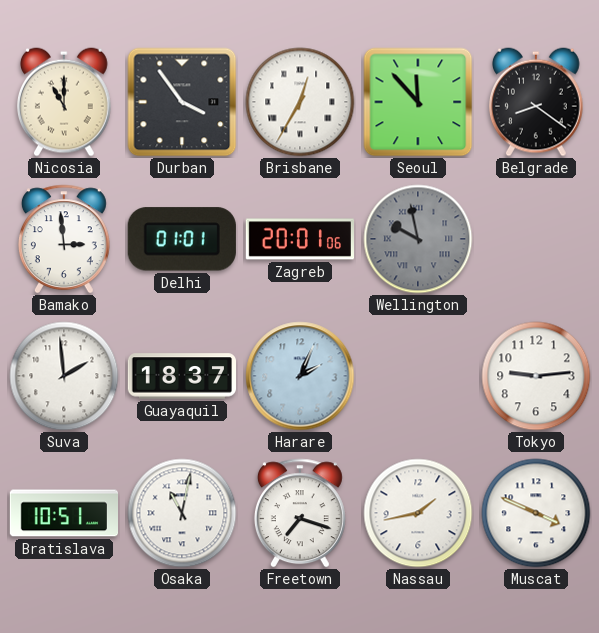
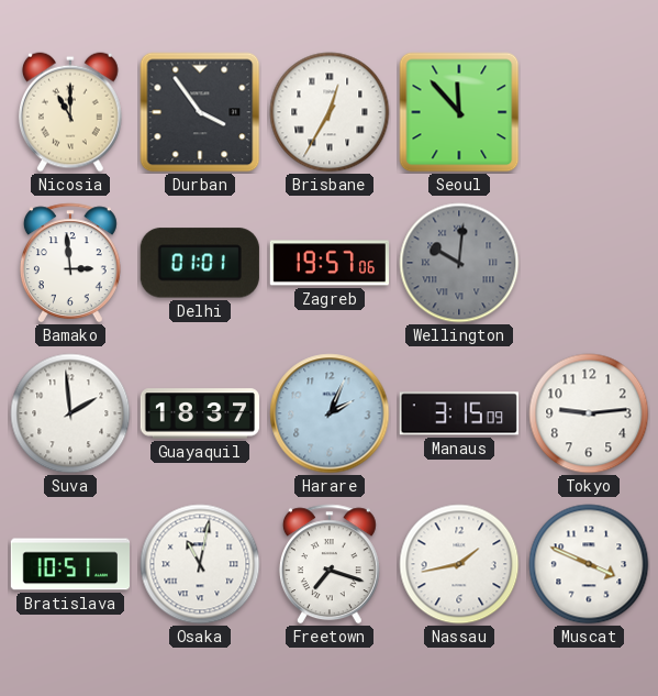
Belgrade: 8:21 -> none (536, 102)
Zagreb: 20:01 -> 19:57 (328, 263)
Wellington: 9:58 -> 10:01 (459, 263)
Manaus: none -> 3:15 (459, 413)
